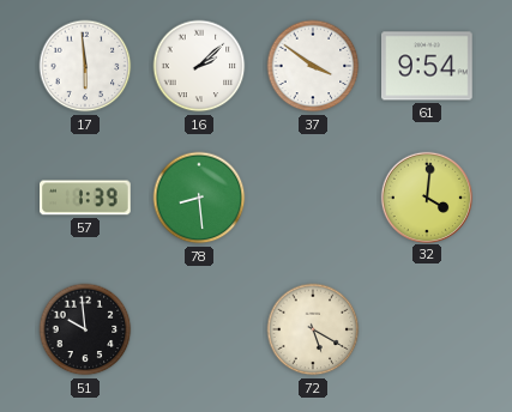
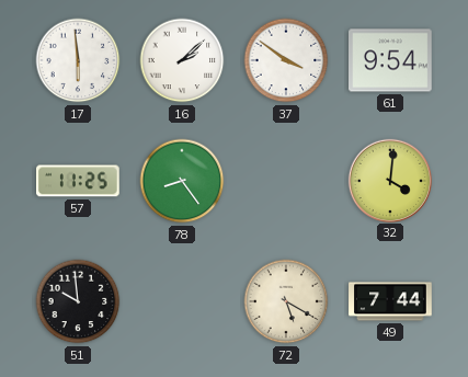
57: 1:39 -> 11:25 (79, 181)
78: 8:29 -> 8:24 (182, 181)
49: none -> 7:44 (390, 301)
